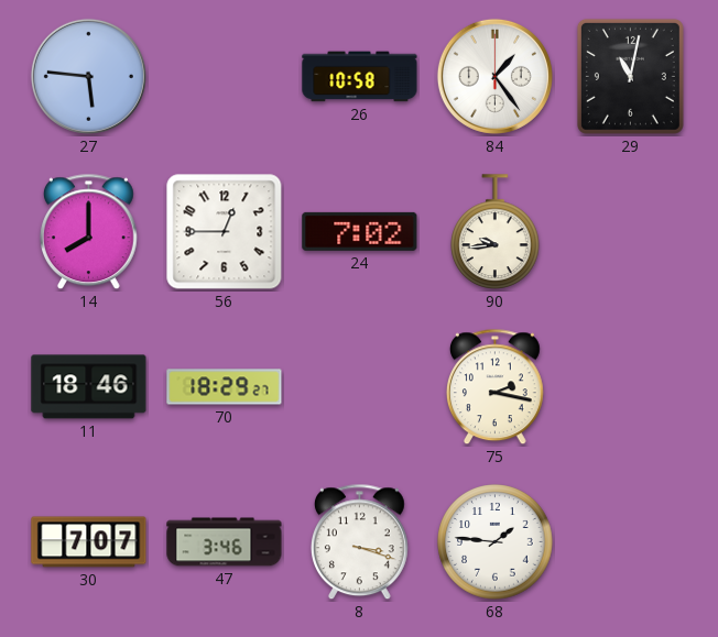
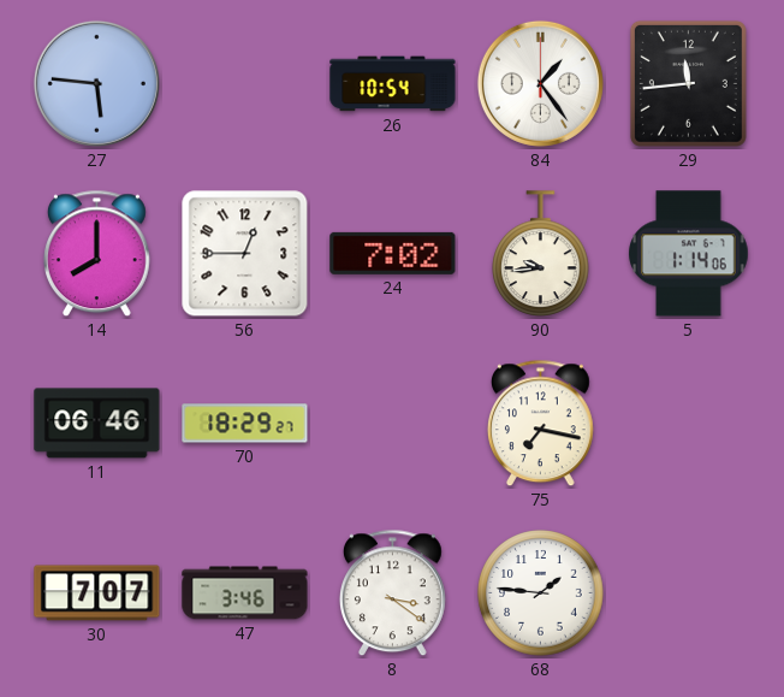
26: 10:58 -> 10:54 (393, 84)
29: 11:02 -> 11:44 (688, 83)
5: none -> 1:14 (689, 254)
11: 18:46 -> 06:46 (97, 424)
75: 2:17 -> 7:17 (540, 424)
8: 3:18 -> 3:21 (392, 593)
